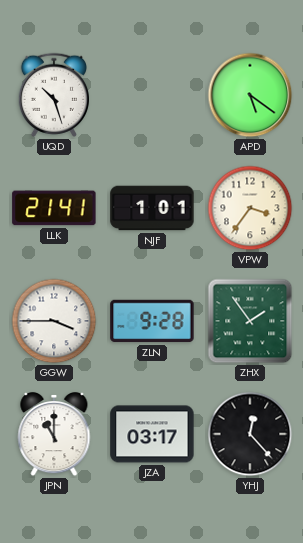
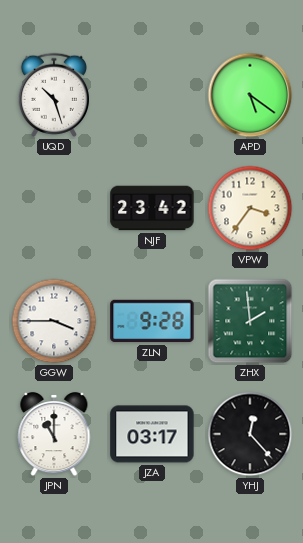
LLK: 21:41 -> none (54, 208)
NJF: 1:01 -> 23:42 (152, 208)
ZHX: 1:54 -> 1:59 (250, 321)
